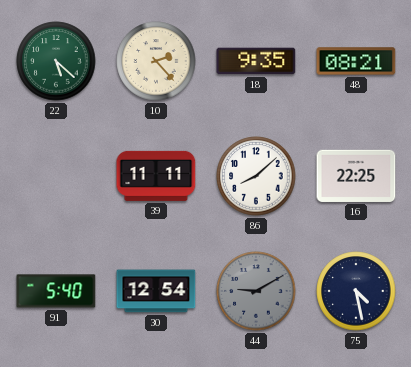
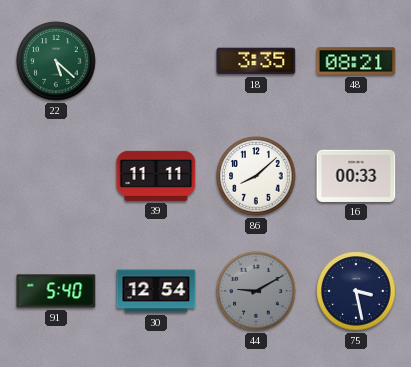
10: 2:23 -> none (156, 61)
18: 9:35 -> 3:35 (256, 61)
16: 22:25 -> 00:33 (356, 176)
75: 4:28 -> 3:28 (356, 291)
